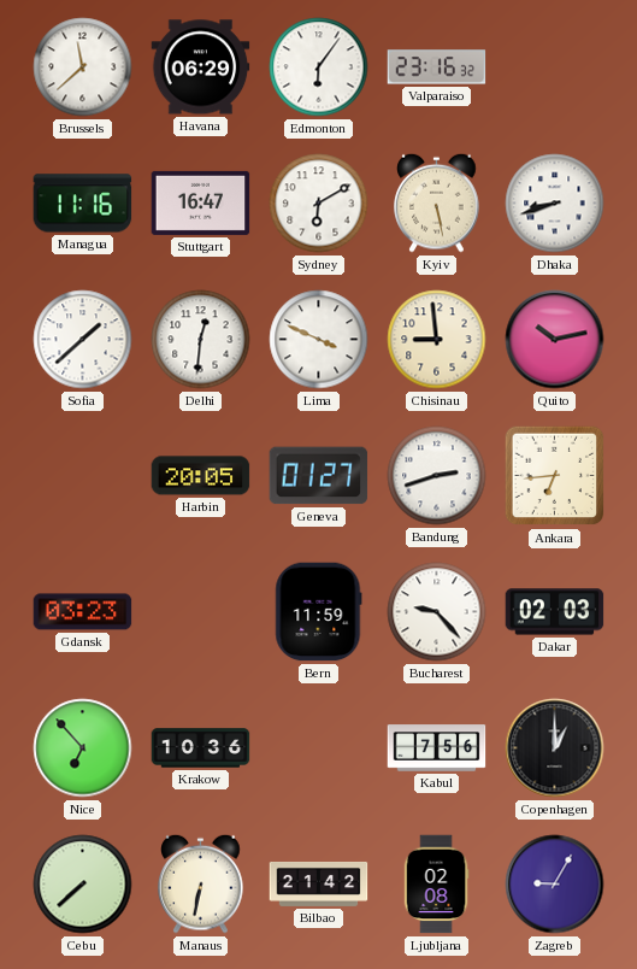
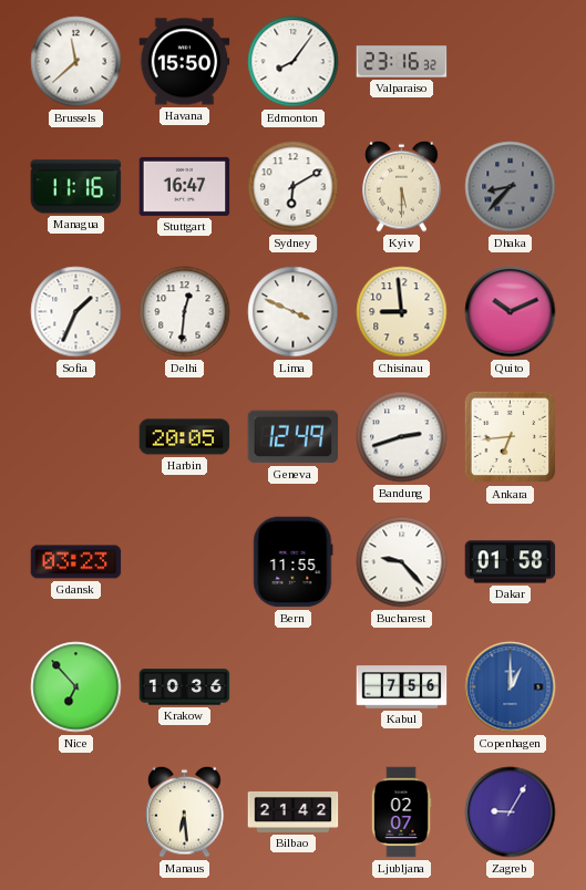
Havana: 06:29 -> 15:50 (185, 62)
Edmonton: 6:06 -> 8:06 (294, 62)
Kyiv: 5:28 -> 5:30 (402, 186)
Dhaka: 8:42 -> 8:37 (511, 187)
Dhaka dial: white -> grey (511, 187)
Sofia: 1:38 -> 1:34 (76, 312)
Quito: 10:13 -> 10:11 (511, 312)
Geneva: 01:27 -> 12:49 (294, 437)
Bern: 11:59 -> 11:55 (294, 562)
Dakar: 02:03 -> 01:58 (511, 562)
Copenhagen dial: black -> blue (511, 687)
Cebu: 7:38 -> none (83, 885)
Manaus: 6:32 -> 6:29 (185, 811)
Ljubljana: 02:08 -> 02:07 (401, 813)
